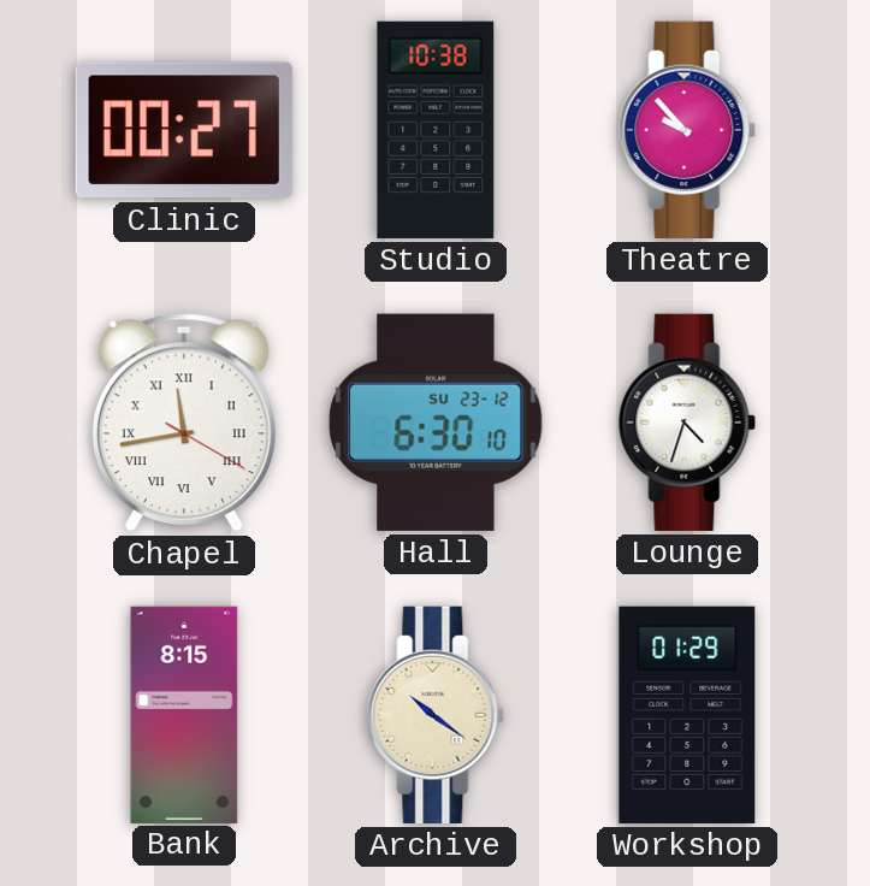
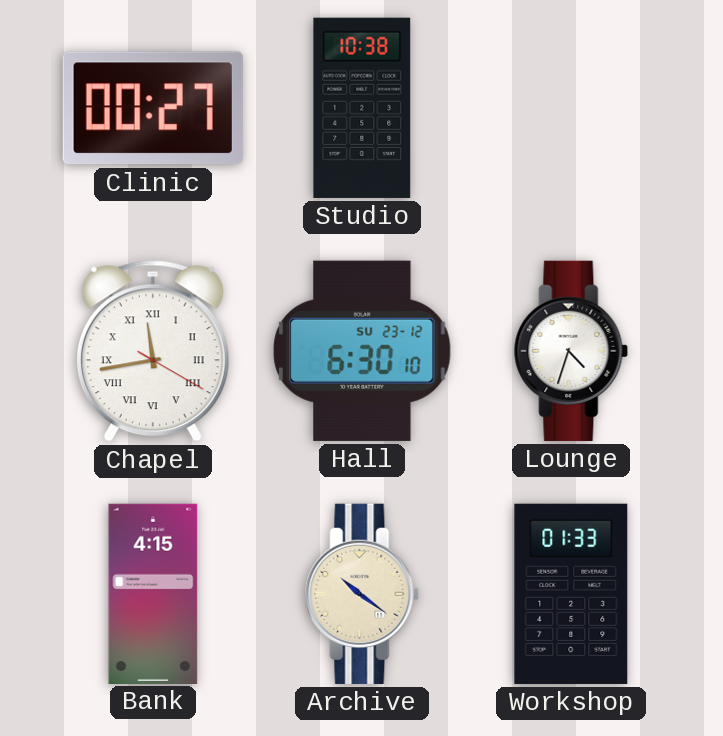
Theatre: 9:53 -> none (687, 130)
Bank: 8:15 -> 4:15 (153, 593)
Workshop: 01:29 -> 01:33 (571, 594)
